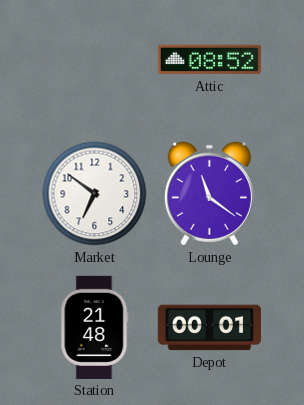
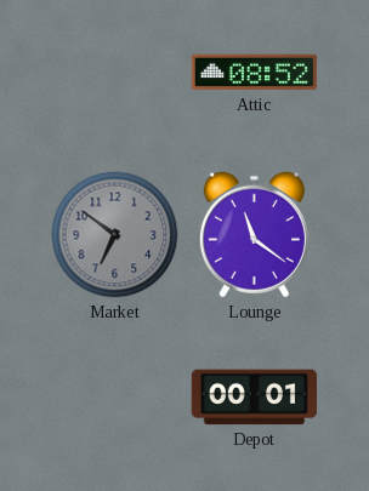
Market dial: white -> grey (115, 235)
Station: 21:48 -> none (95, 327)
